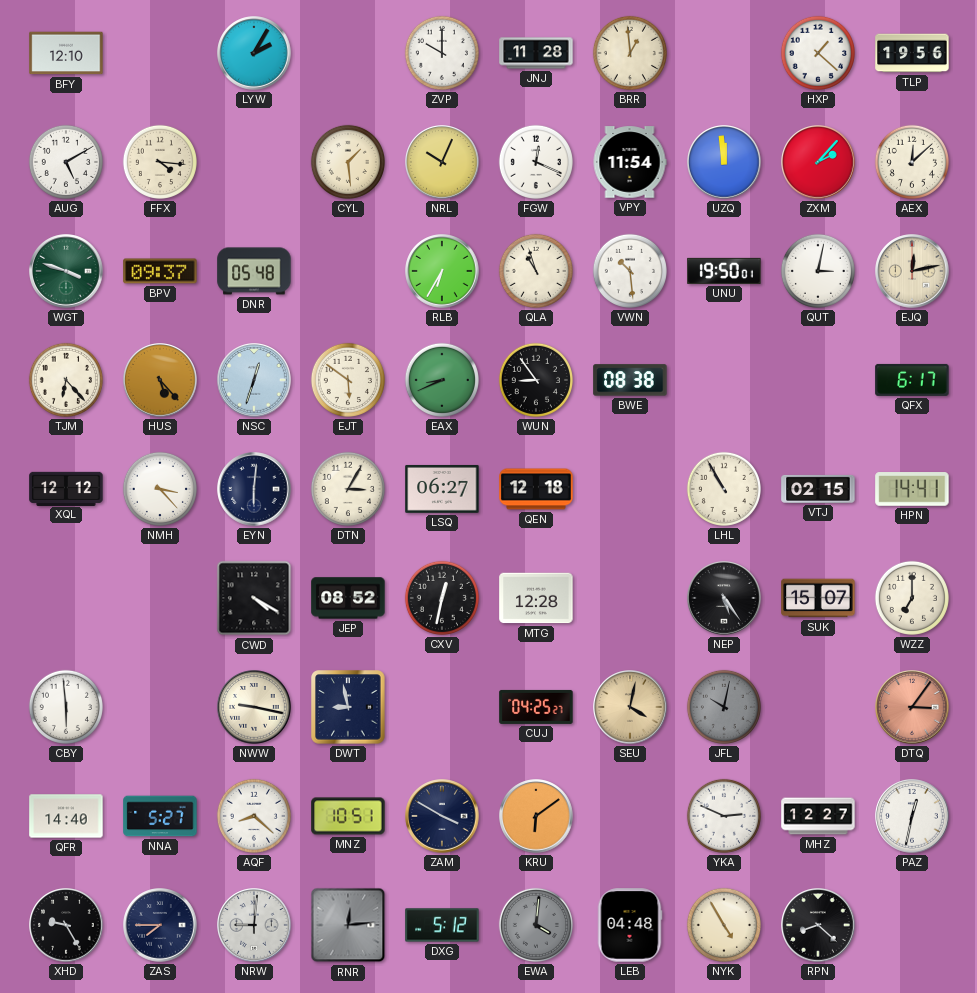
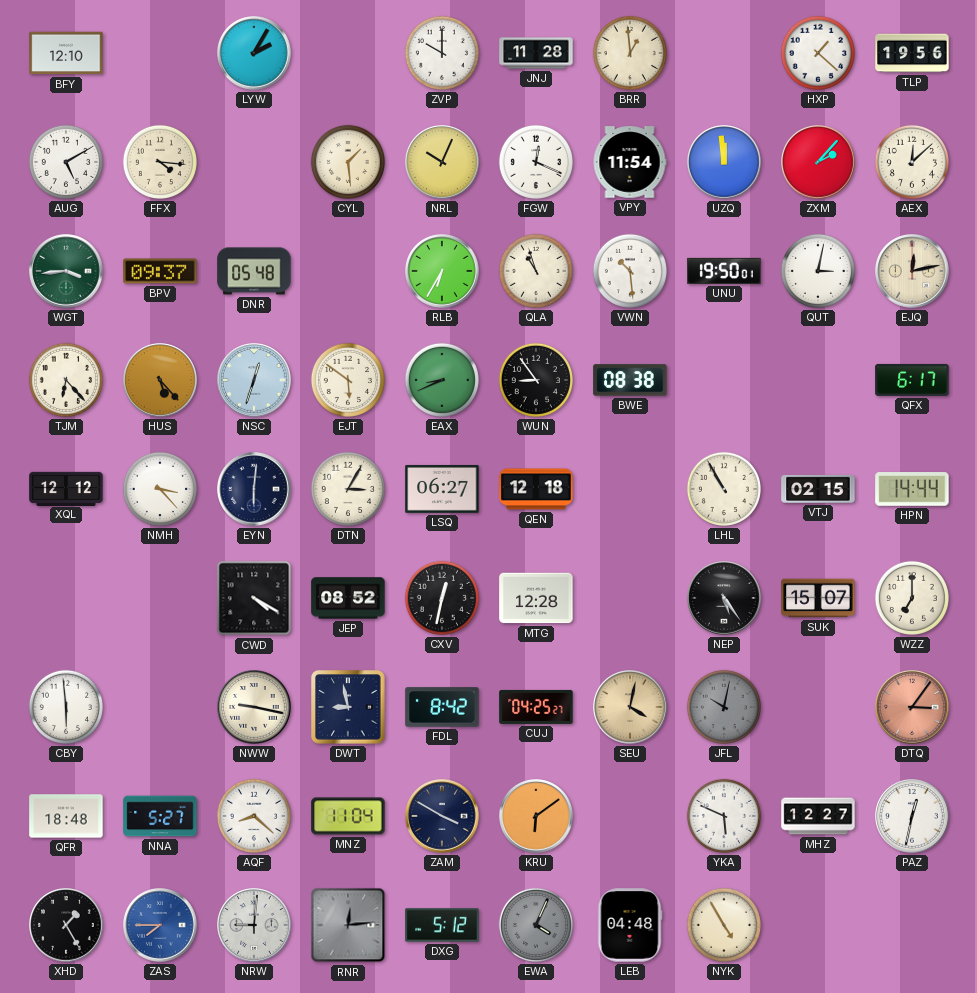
WGT: 3:48 -> 3:44 (66, 271)
HPN: 14:41 -> 14:44 (912, 489)
FDL: none -> 8:42 (442, 707)
QFR: 14:40 -> 18:48 (66, 816)
MNZ: 10:51 -> 11:04 (348, 816)
YKA: 2:49 -> 5:49 (724, 816)
XHD: 9:25 -> 1:25 (66, 925)
ZAS dial: navy -> blue (160, 925)
EWA: 4:01 -> 4:04 (536, 925)
RPN: 8:22 -> none (818, 925)
